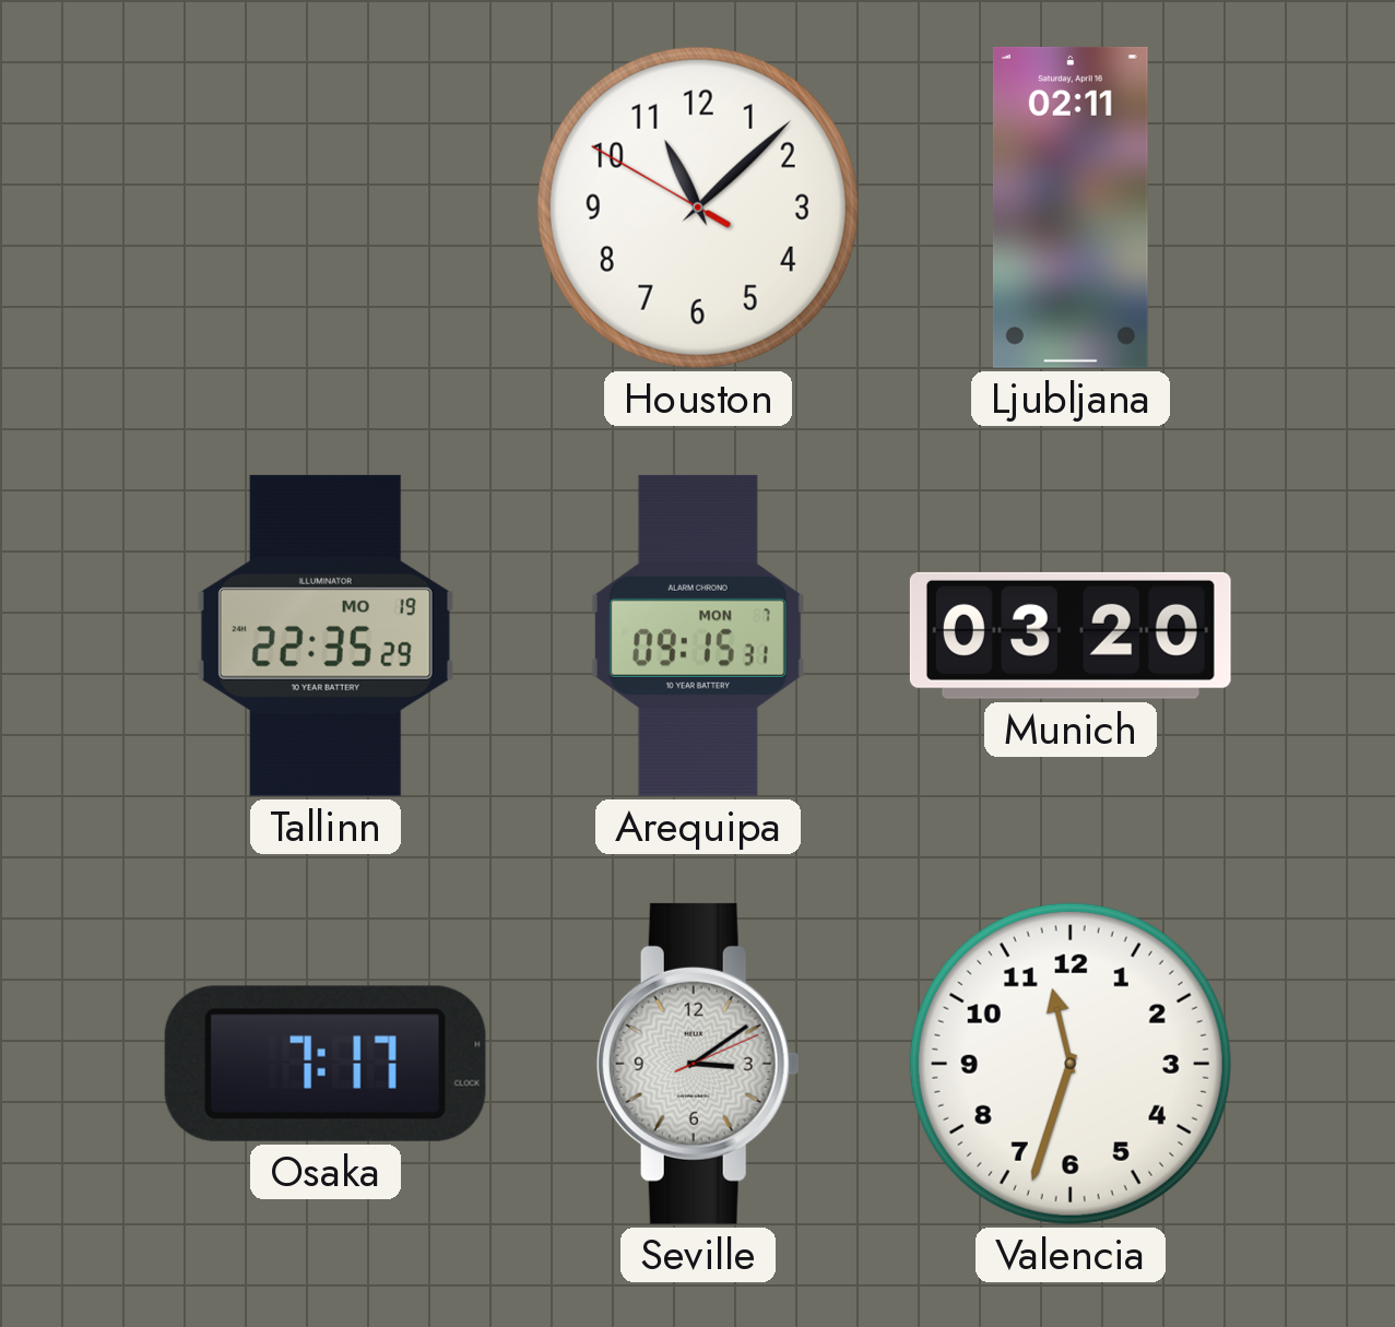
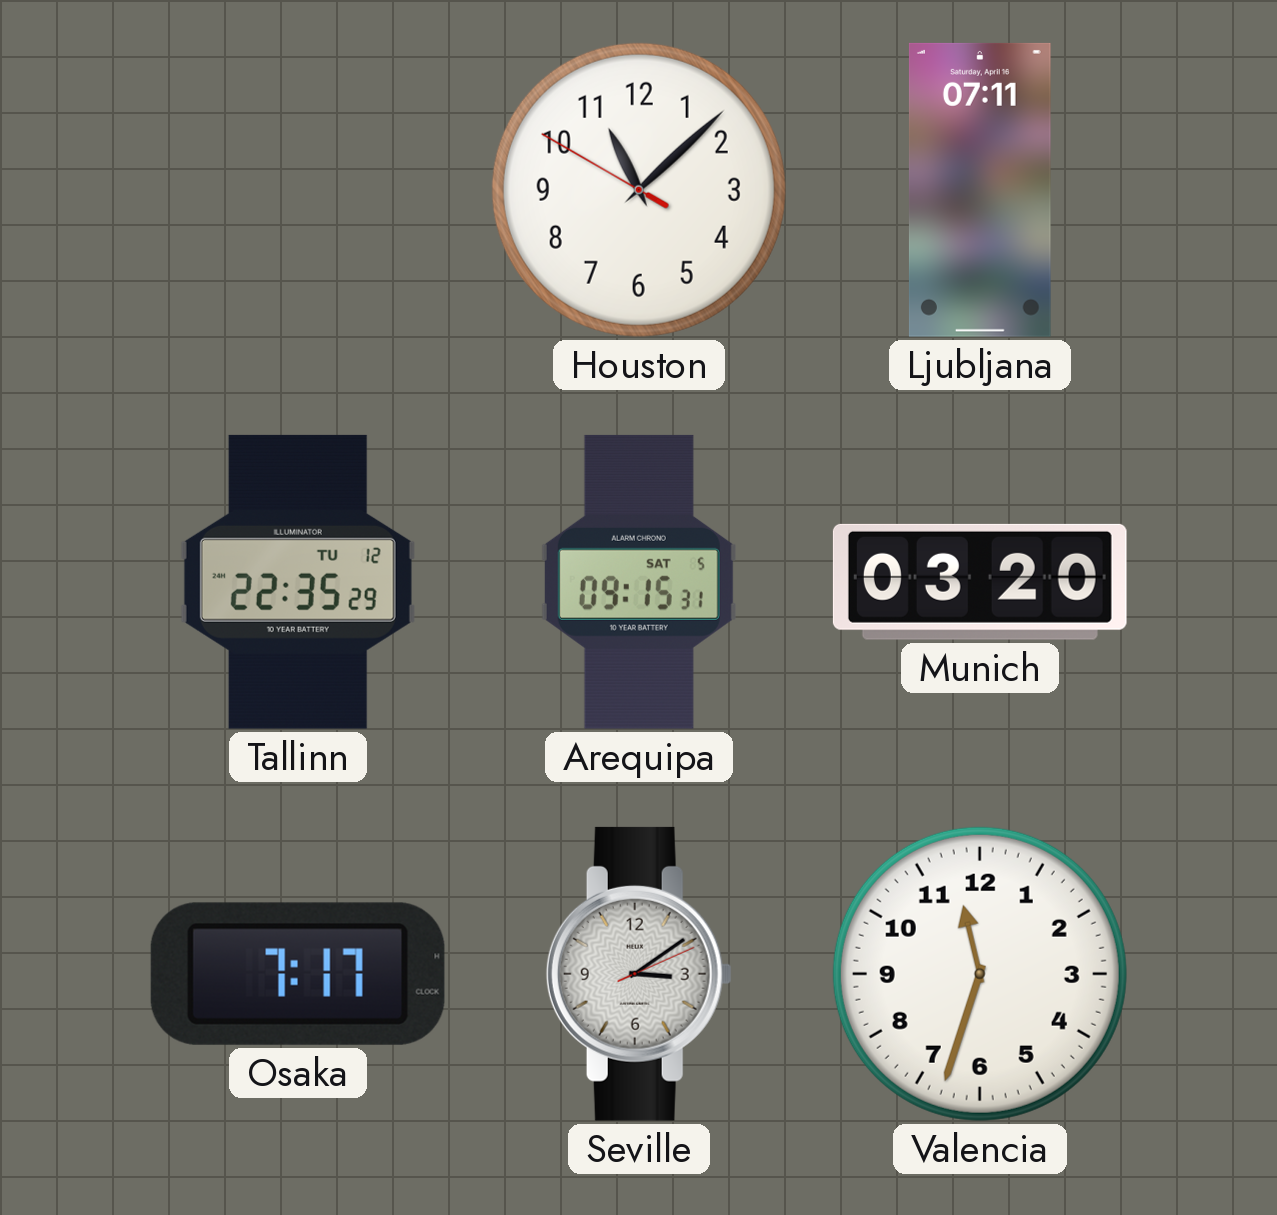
Ljubljana: 02:11 -> 07:11 (980, 190)
Tallinn date: MO 19 -> TU 12 (298, 582)
Arequipa date: MON 7 -> SAT 5 (639, 582)
